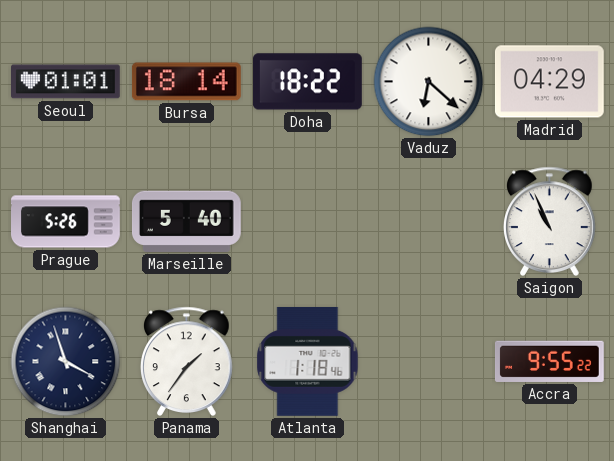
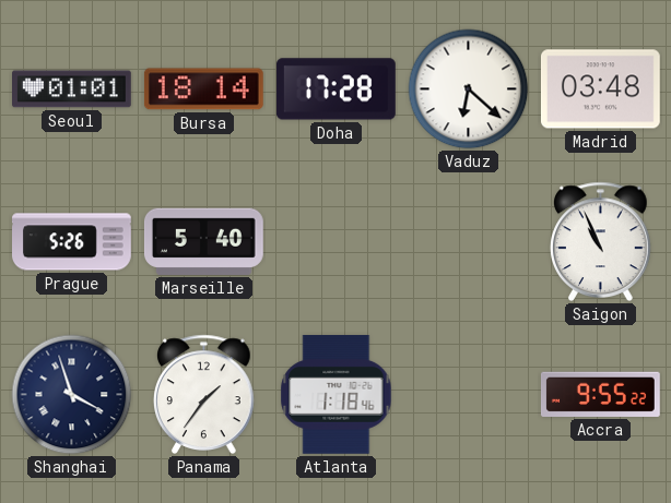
Doha: 18:22 -> 17:28 (335, 89)
Madrid: 04:29 -> 03:48 (600, 89)
